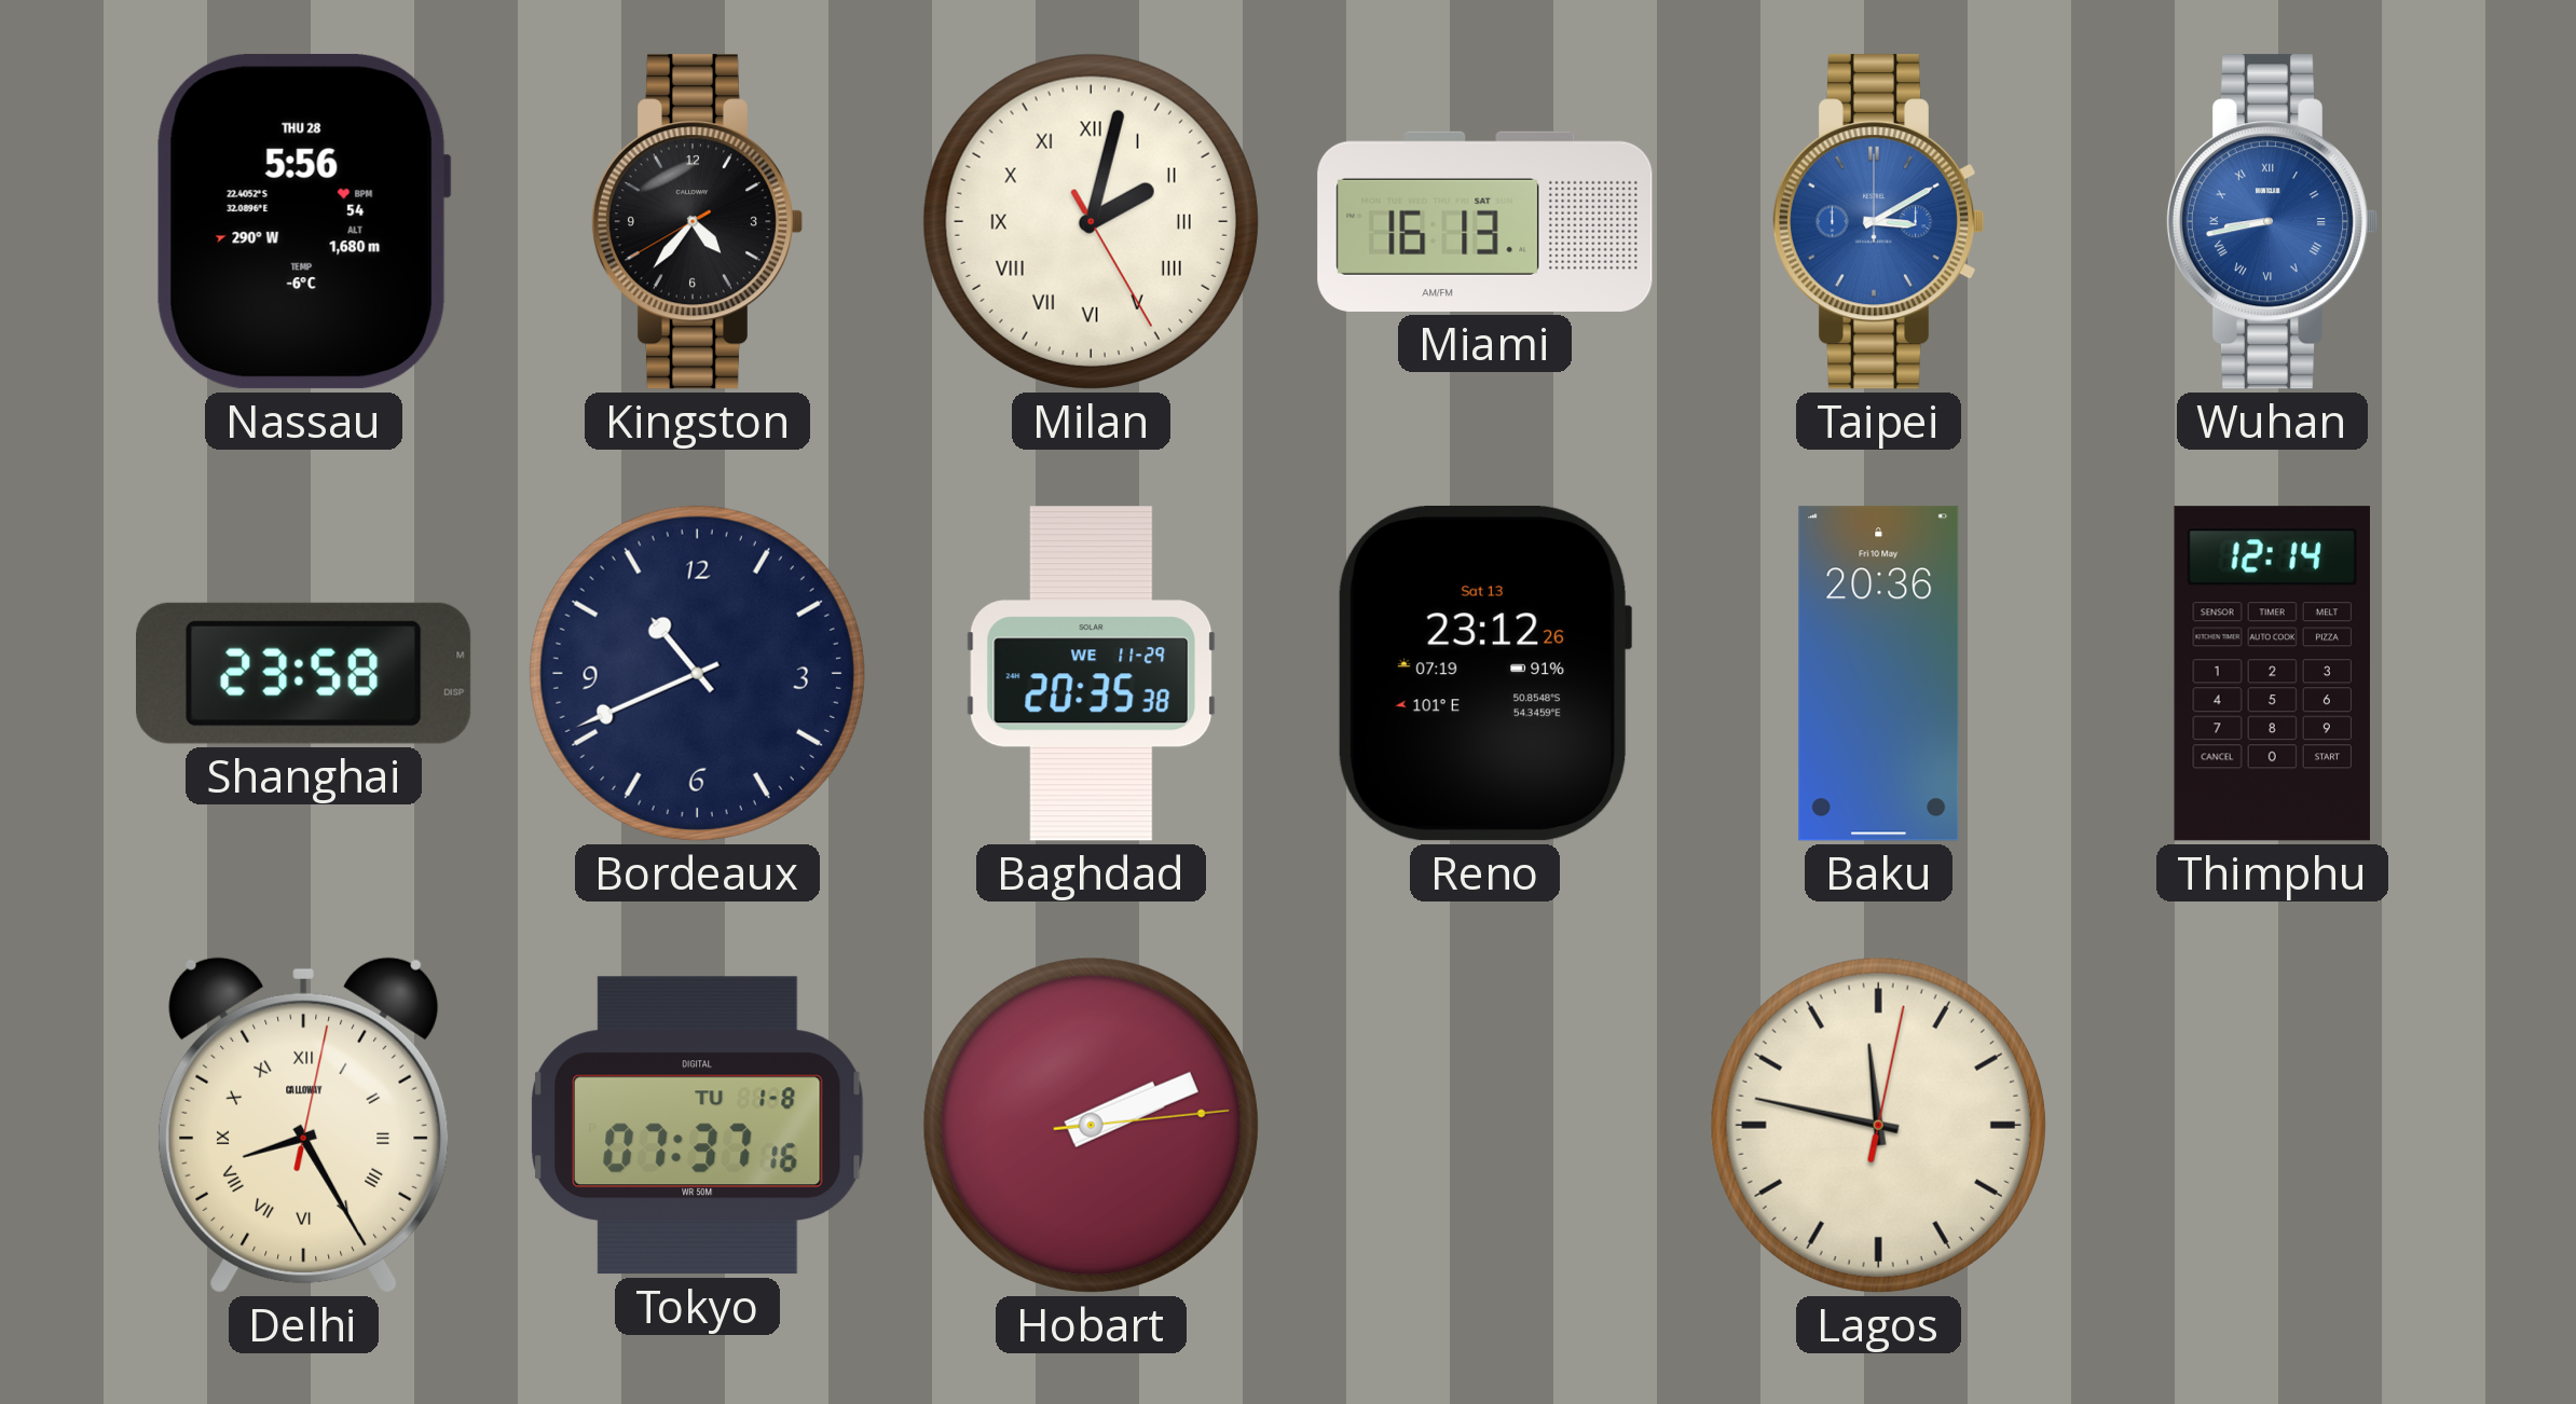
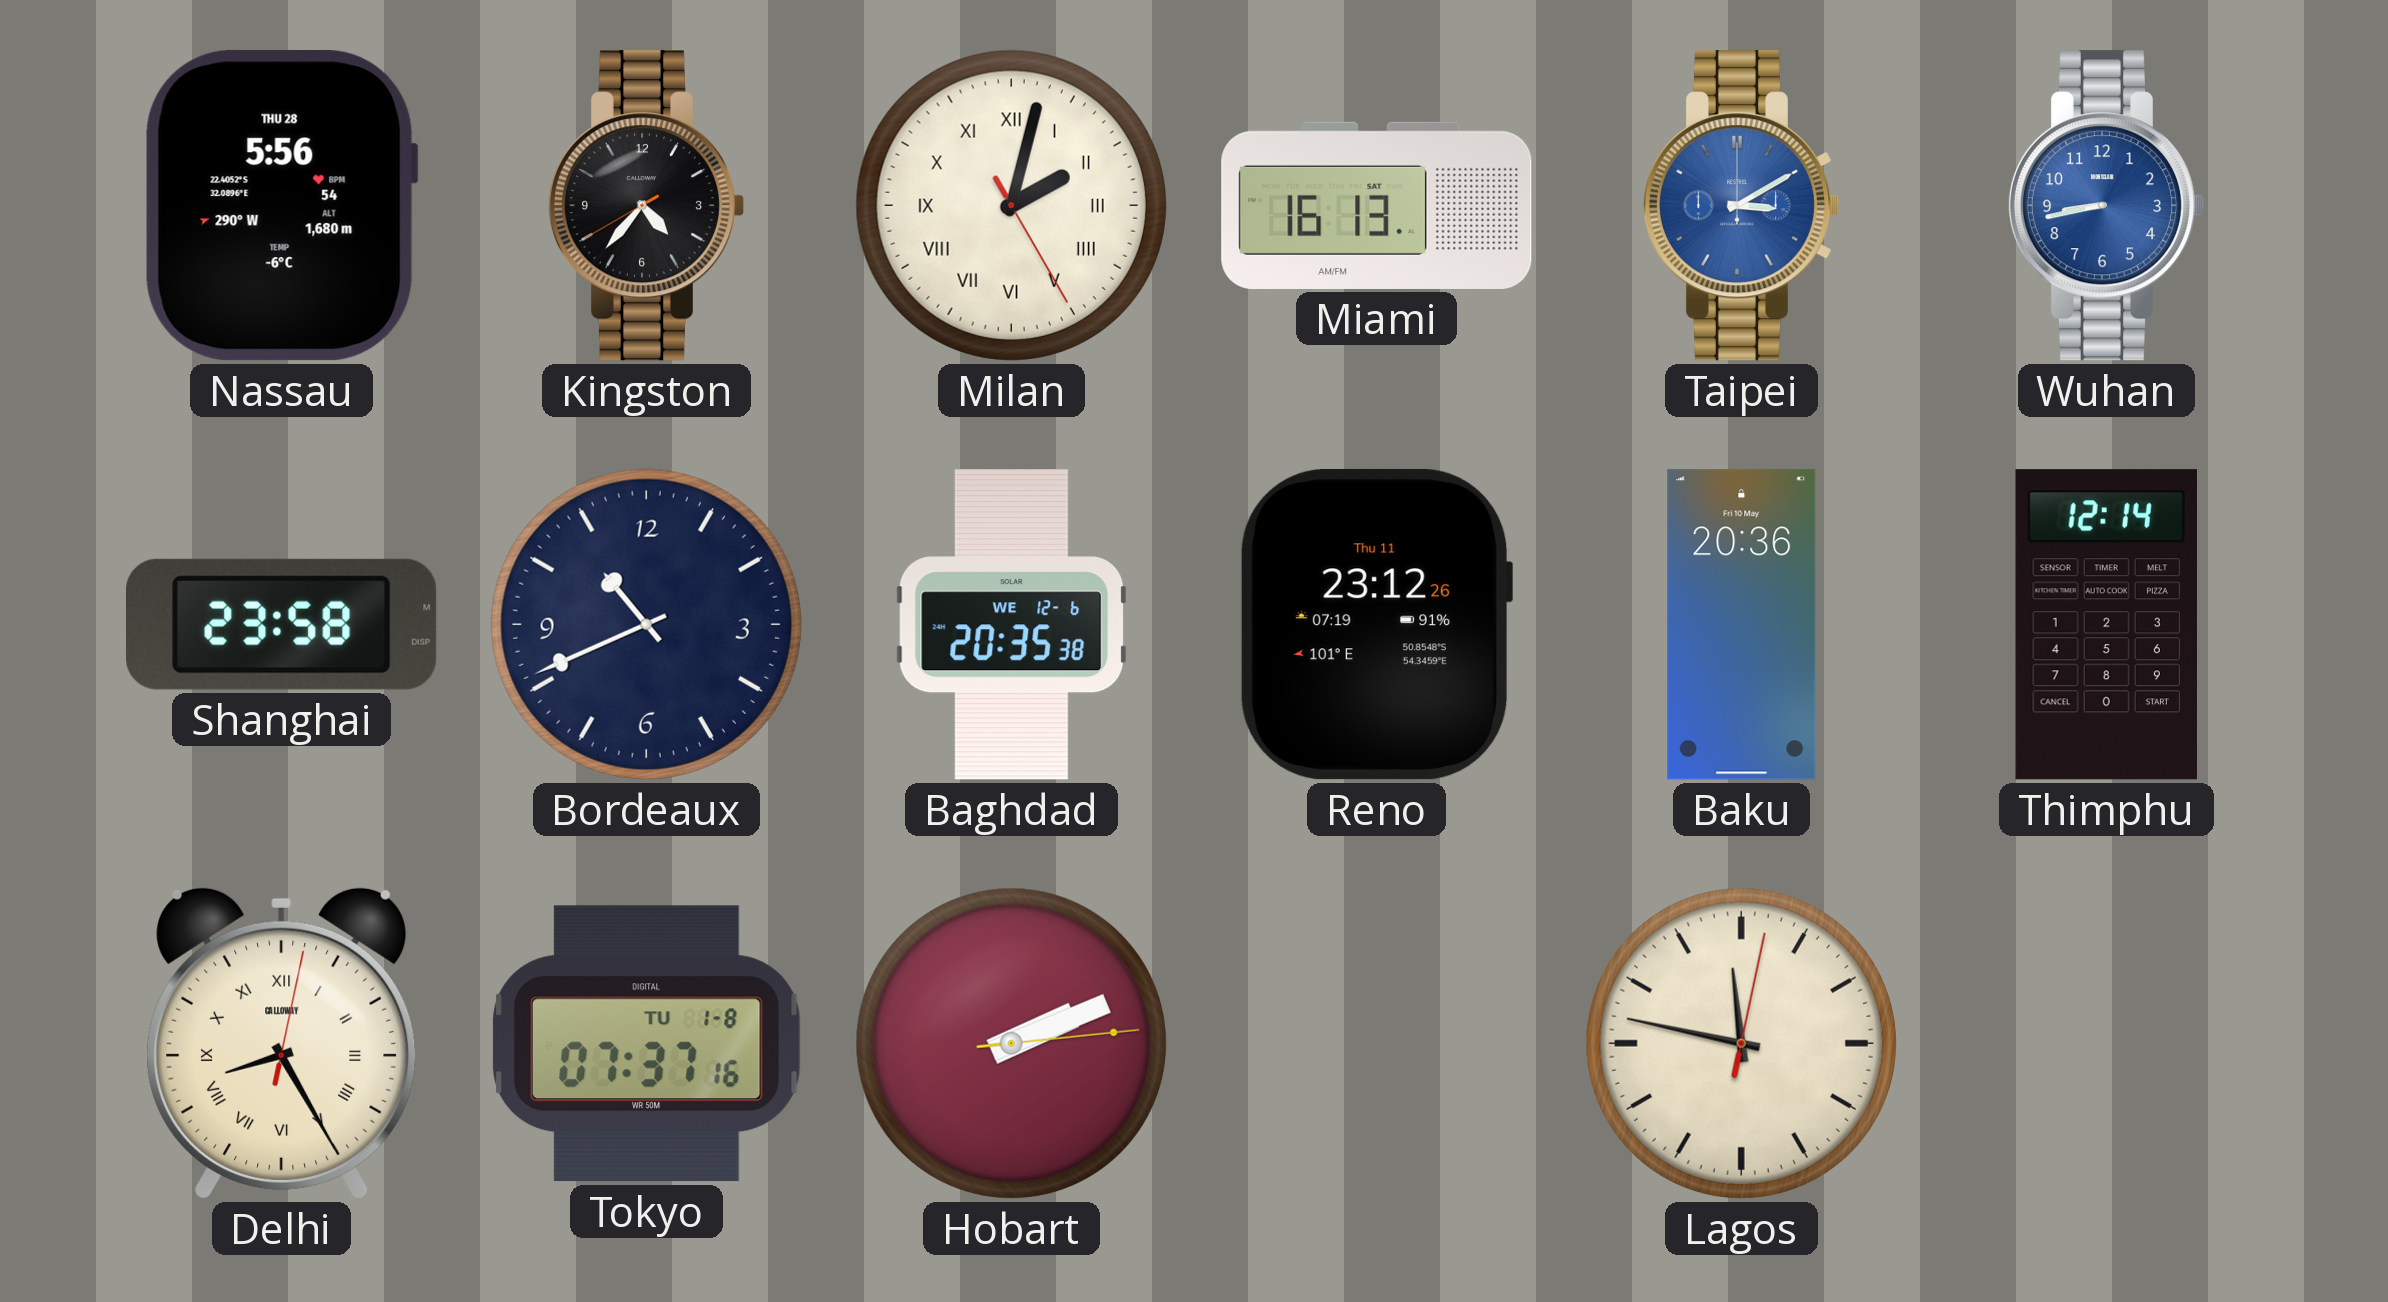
Wuhan numerals: Roman -> Arabic (2105, 206)
Baghdad date: WE 11-29 -> WE 12-6 (1012, 625)
Reno date: Sat 13 -> Thu 11 (1376, 624)
